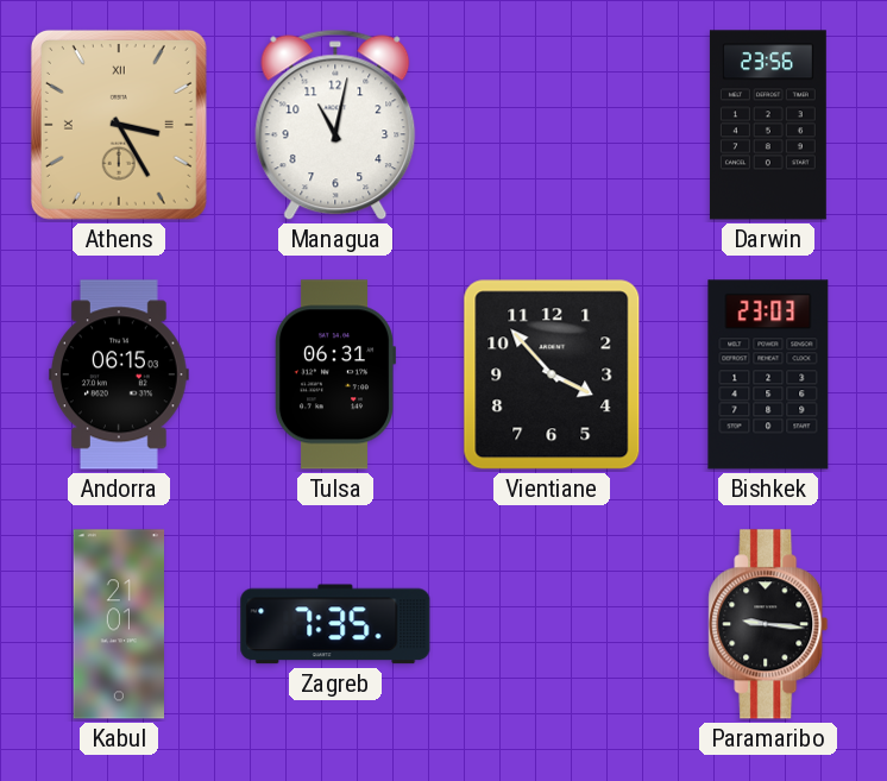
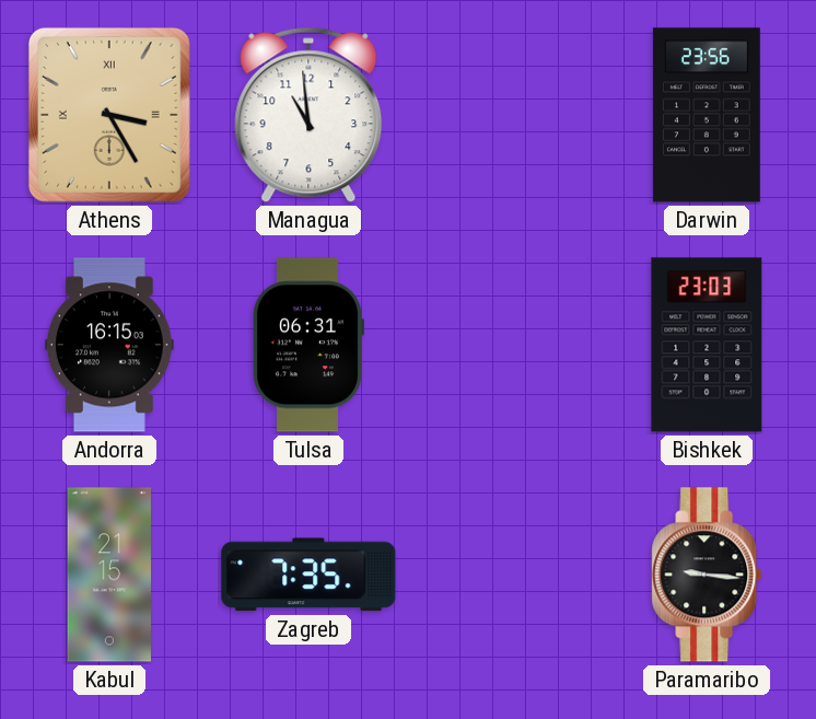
Managua: 11:02 -> 10:59 (308, 115)
Andorra: 06:15 -> 16:15 (110, 345)
Vientiane: 3:53 -> none (552, 374)
Kabul: 21:01 -> 21:15 (108, 575)
